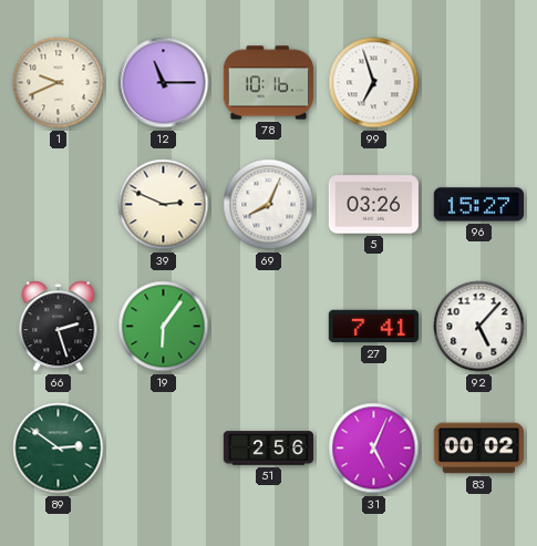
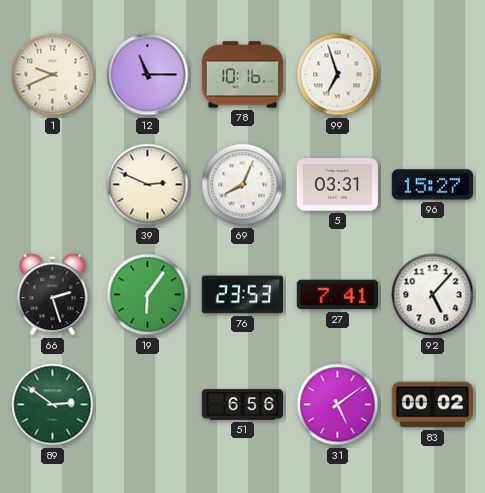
5: 03:26 -> 03:31 (337, 185)
76: none -> 23:53 (242, 295)
51: 2:56 -> 6:56 (242, 405)
31: 5:04 -> 5:09 (338, 405)
